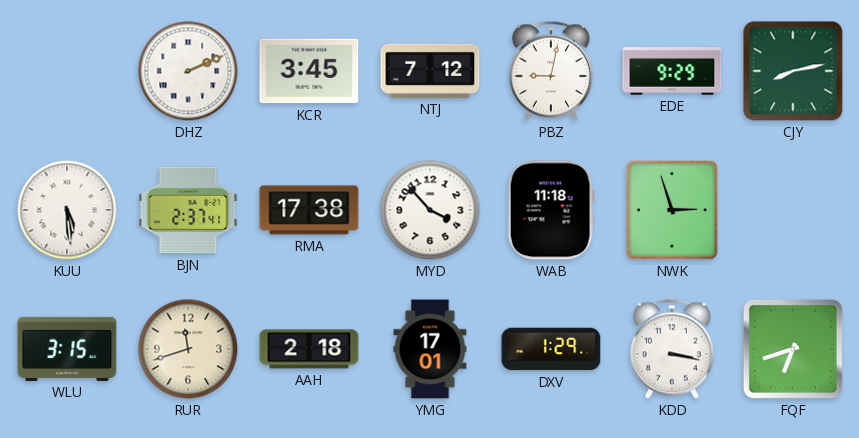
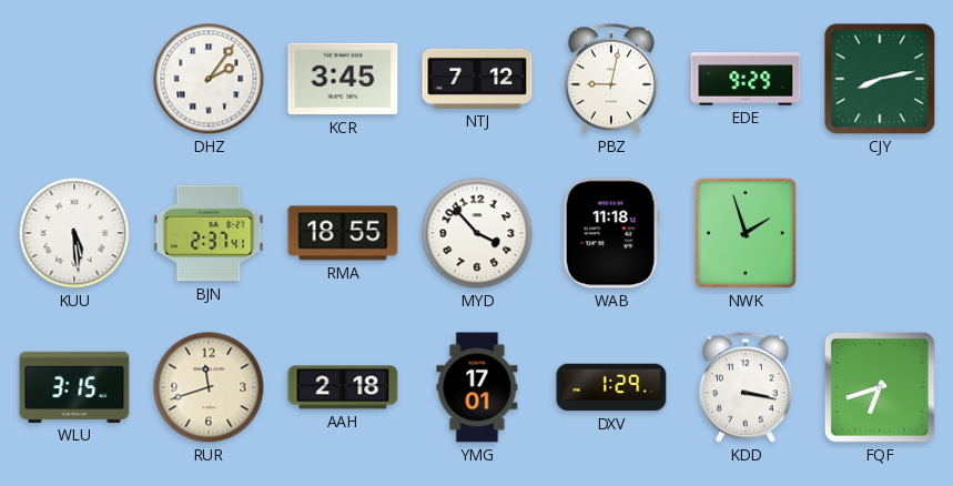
DHZ: 2:11 -> 2:06 (209, 79)
RMA: 17:38 -> 18:55 (343, 233)
NWK: 2:57 -> 1:57 (746, 233)
